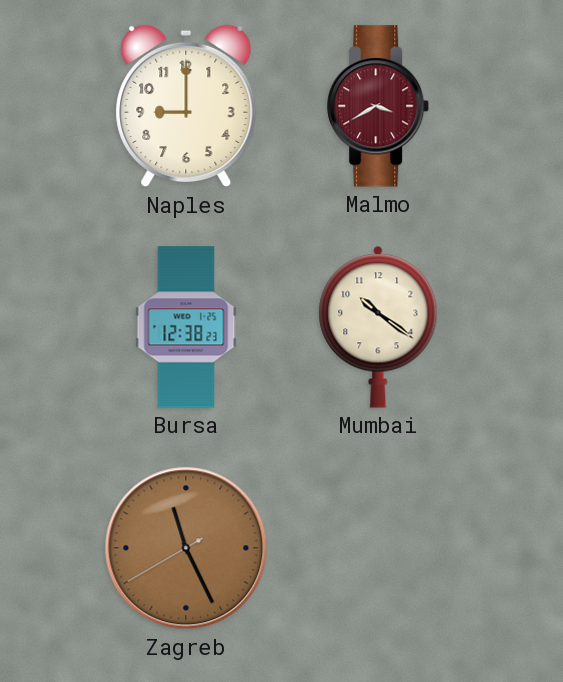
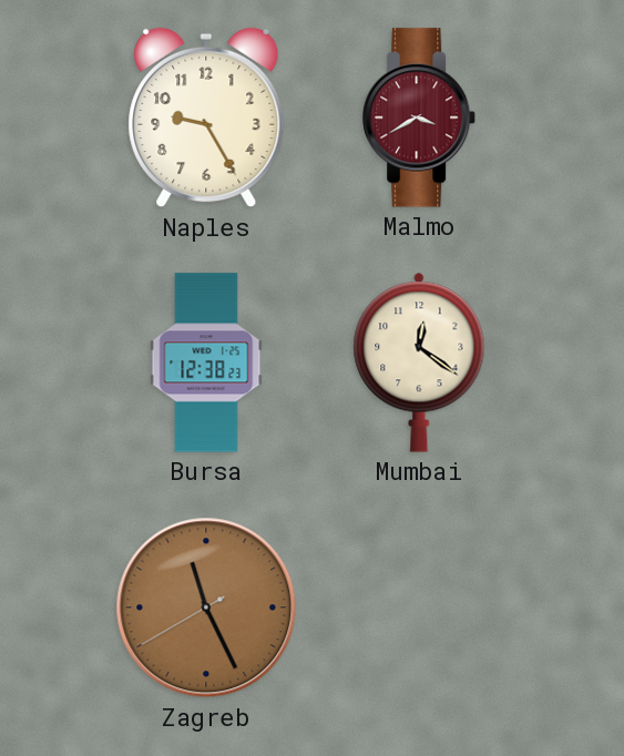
Naples: 9:00 -> 9:25 (206, 118)
Mumbai: 10:21 -> 12:21 (419, 362)
